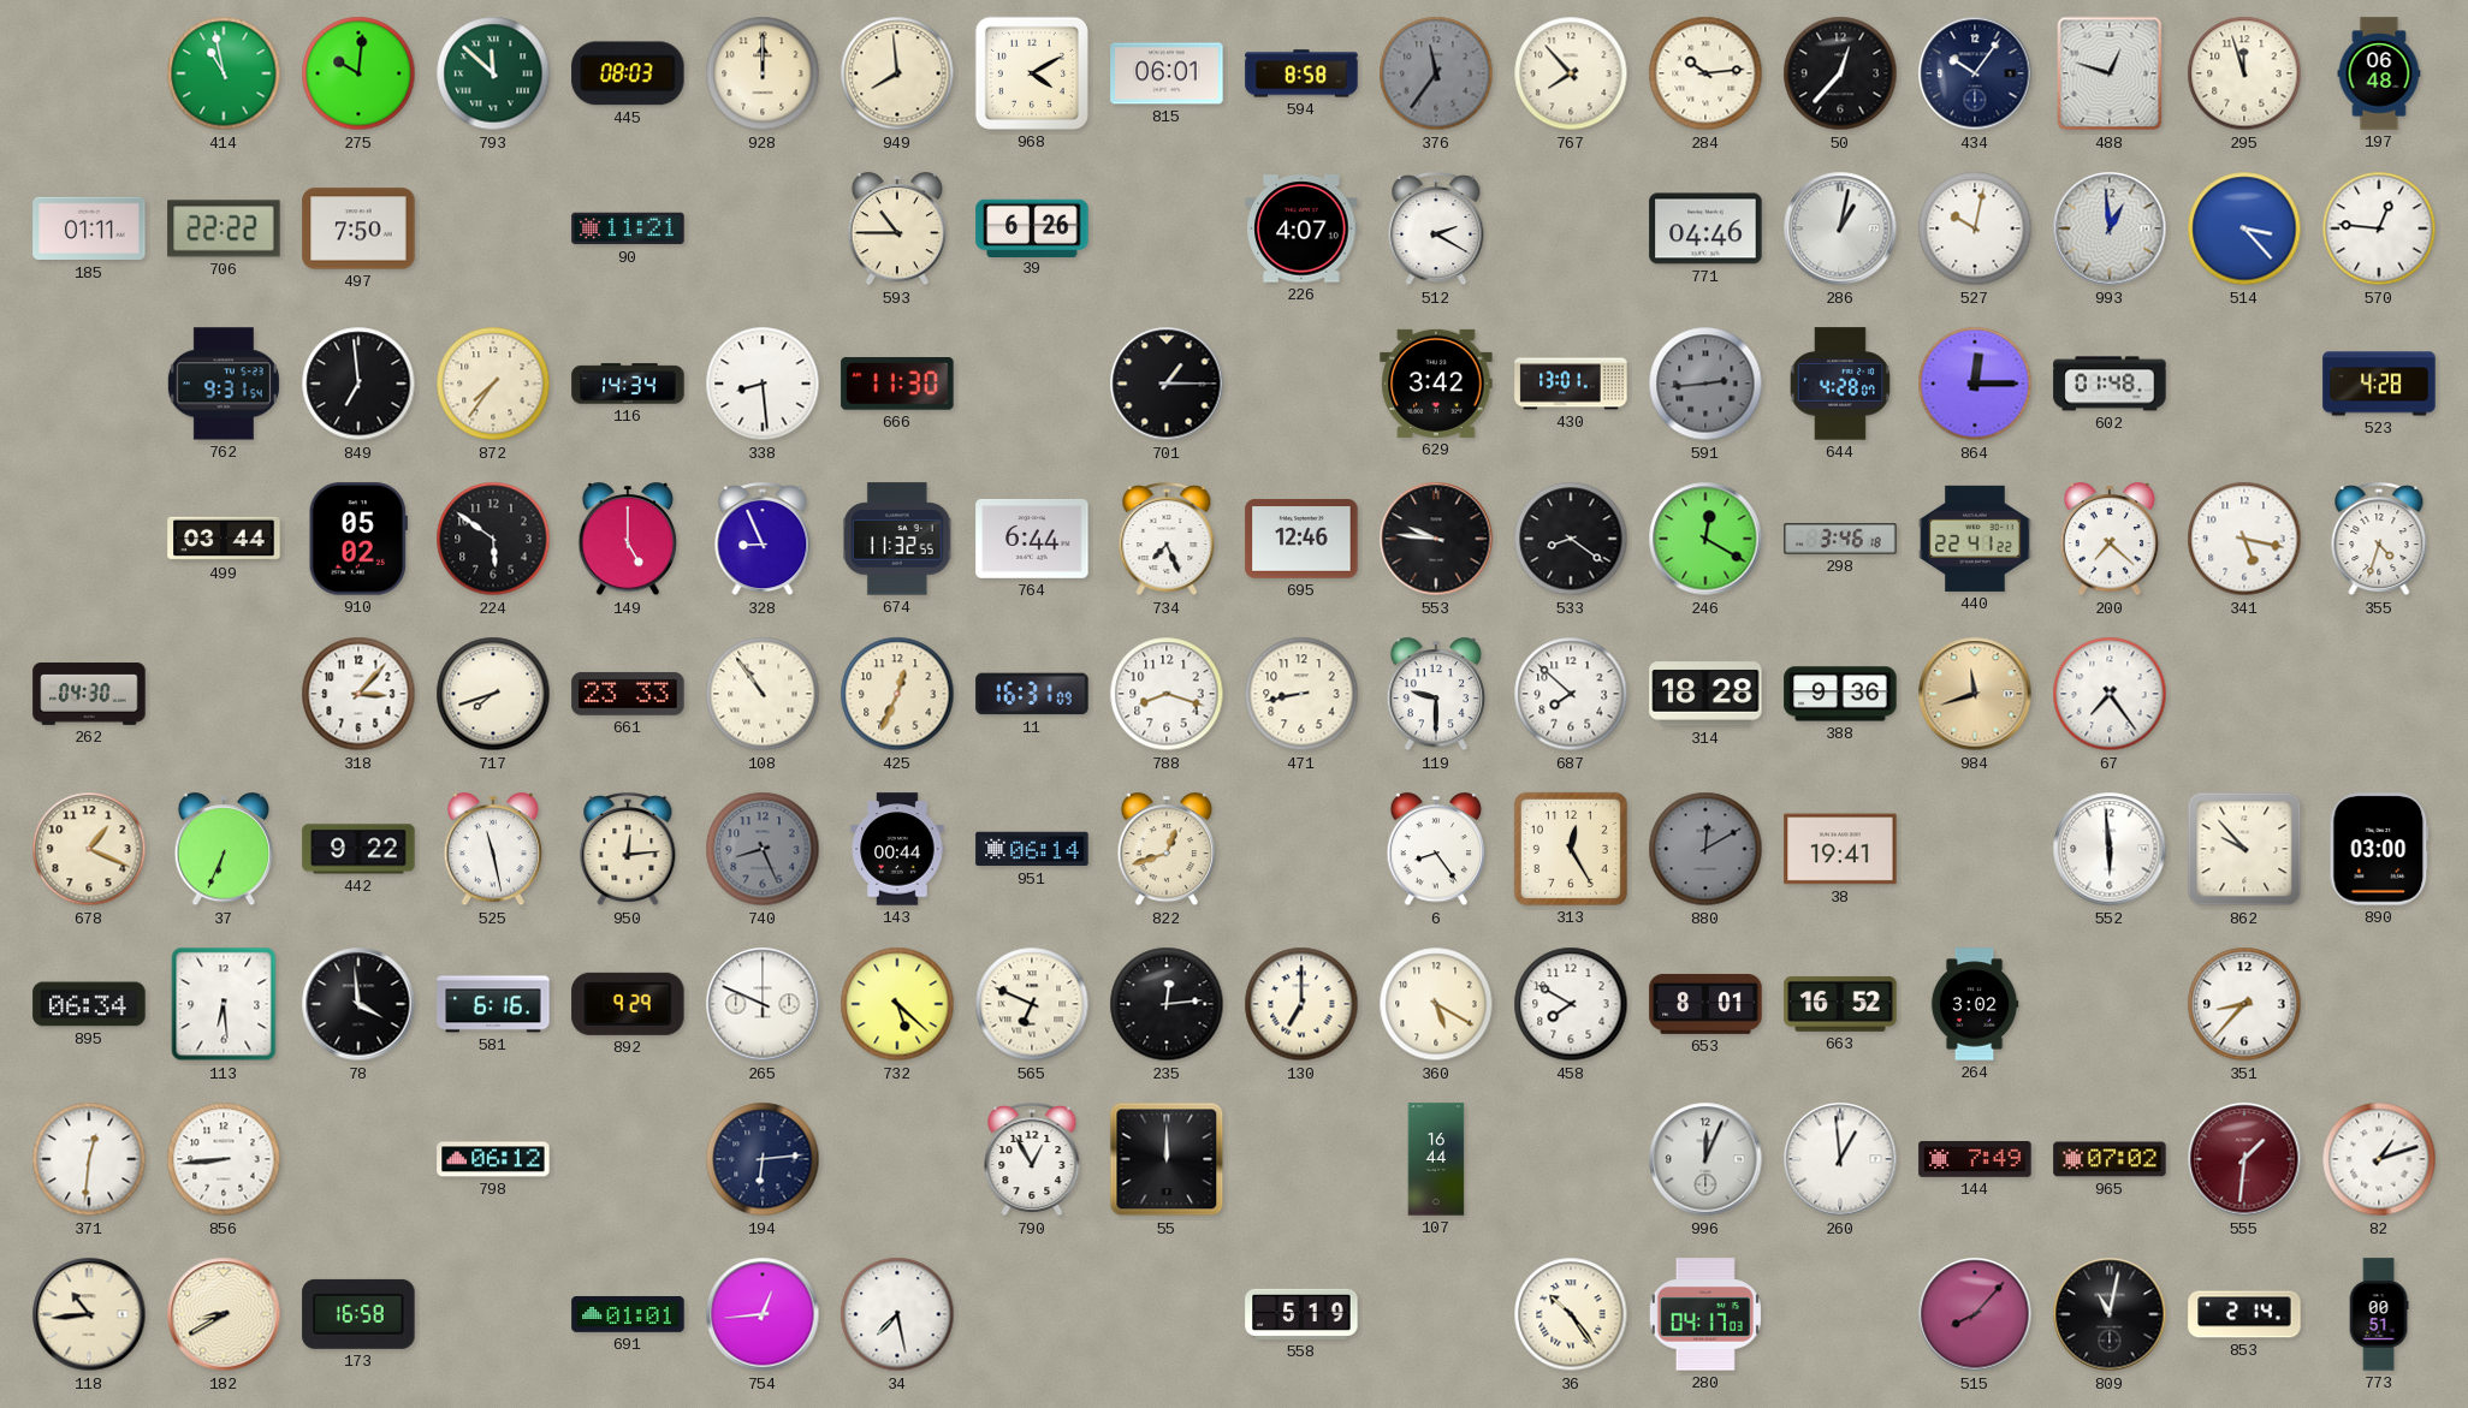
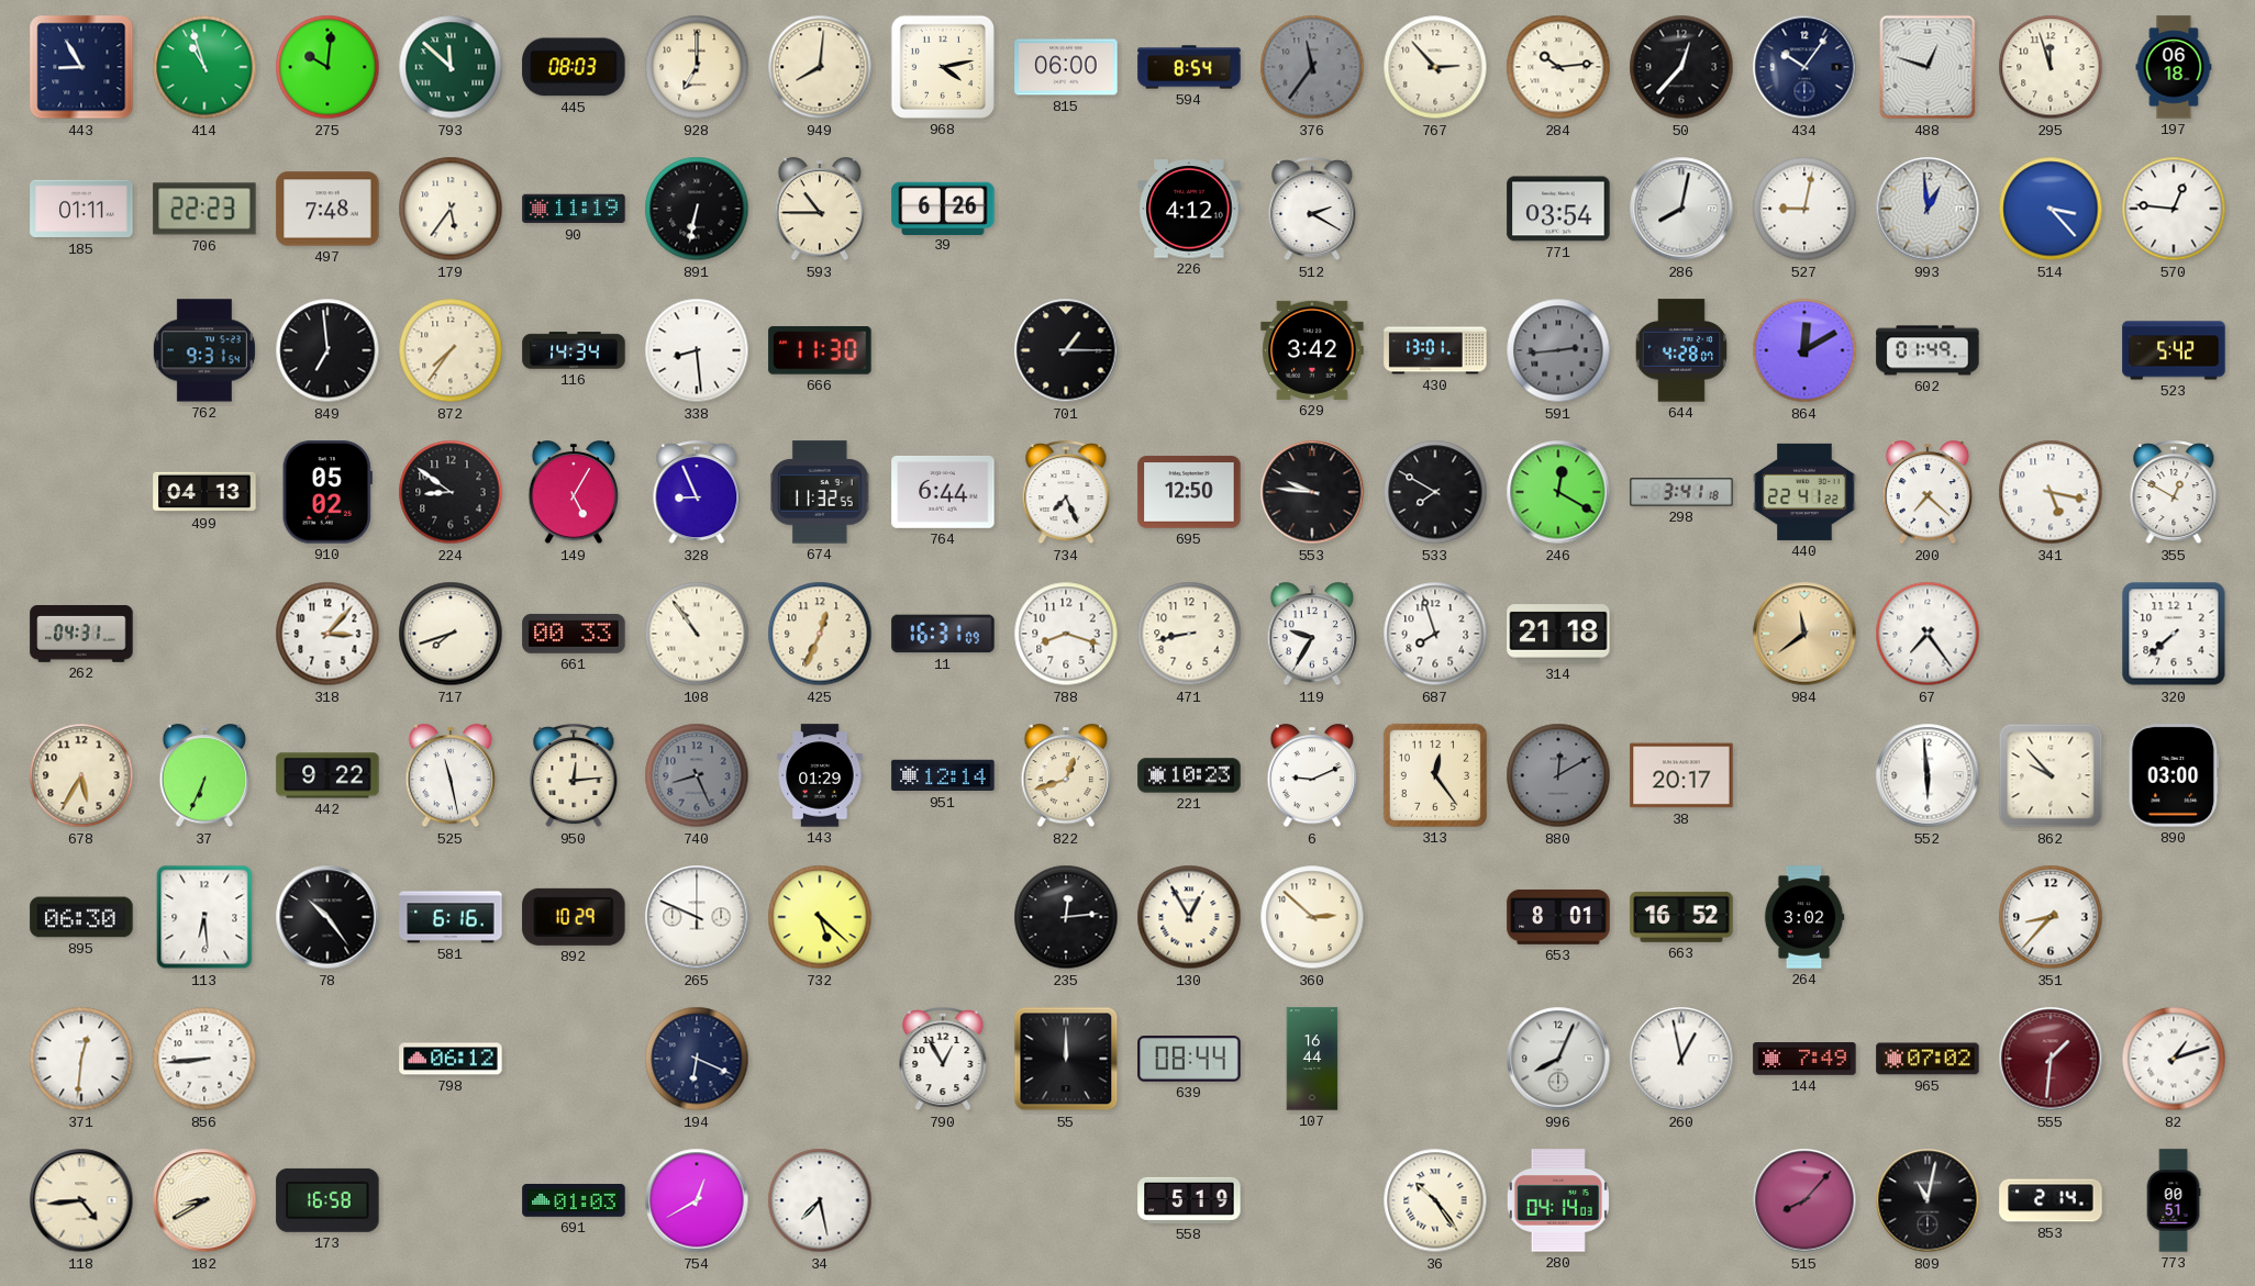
443: none -> 8:55 (81, 67)
414: 10:58 -> 10:57 (204, 67)
928: 12:00 -> 7:00 (697, 67)
949: 7:59 -> 8:01 (820, 67)
968: 4:10 -> 4:13 (943, 67)
815: 06:01 -> 06:00 (1066, 67)
594: 8:58 -> 8:54 (1189, 67)
767: 7:53 -> 2:53 (1435, 67)
197: 06:48 -> 06:18 (2174, 67)
706: 22:22 -> 22:23 (204, 209)
497: 7:50 -> 7:48 (327, 209)
179: none -> 5:36 (451, 209)
90: 11:21 -> 11:19 (574, 209)
891: none -> 6:32 (697, 209)
226: 4:07 -> 4:12 (1189, 209)
771: 04:46 -> 03:54 (1558, 209)
286: 1:02 -> 8:02 (1681, 209)
527: 10:02 -> 9:02 (1804, 209)
864: 12:15 -> 12:10 (1804, 350)
602: 01:48 -> 01:49 (1928, 350)
523: 4:28 -> 5:42 (2174, 350)
499: 03:44 -> 04:13 (204, 492)
224: 5:51 -> 8:51 (451, 492)
149: 5:00 -> 5:05 (574, 493)
695: 12:46 -> 12:50 (1189, 492)
533: 8:21 -> 7:50 (1435, 492)
298: 3:46 -> 3:41 (1681, 492)
355: 4:33 -> 12:50 (2174, 493)
262: 04:30 -> 04:31 (81, 635)
661: 23:33 -> 00:33 (574, 634)
119: 9:30 -> 9:35 (1312, 635)
687: 7:52 -> 7:57 (1435, 634)
314: 18:28 -> 21:18 (1558, 634)
388: 9:36 -> none (1840, 694)
984: 11:42 -> 11:39 (1804, 634)
320: none -> 7:38 (2174, 634)
678: 1:19 -> 5:35 (81, 775)
143: 00:44 -> 01:29 (820, 775)
951: 06:14 -> 12:14 (943, 775)
221: none -> 10:23 (1189, 775)
6: 8:24 -> 9:11 (1312, 776)
313: 12:25 -> 12:24 (1435, 775)
38: 19:41 -> 20:17 (1681, 775)
895: 06:34 -> 06:30 (81, 917)
78: 3:59 -> 10:24 (327, 917)
892: 9:29 -> 10:29 (574, 917)
565: 6:49 -> none (1032, 1004)
130: 7:00 -> 12:55 (1189, 917)
360: 5:20 -> 2:52 (1312, 917)
458: 7:50 -> none (1571, 1004)
194: 6:14 -> 6:19 (697, 1059)
639: none -> 08:44 (1189, 1059)
996: 12:04 -> 8:04 (1558, 1059)
260: 12:59 -> 12:58 (1681, 1059)
118: 10:44 -> 4:44 (81, 1200)
691: 01:01 -> 01:03 (574, 1200)
754: 12:44 -> 12:40 (697, 1200)
280: 04:17 -> 04:14 (1558, 1200)
